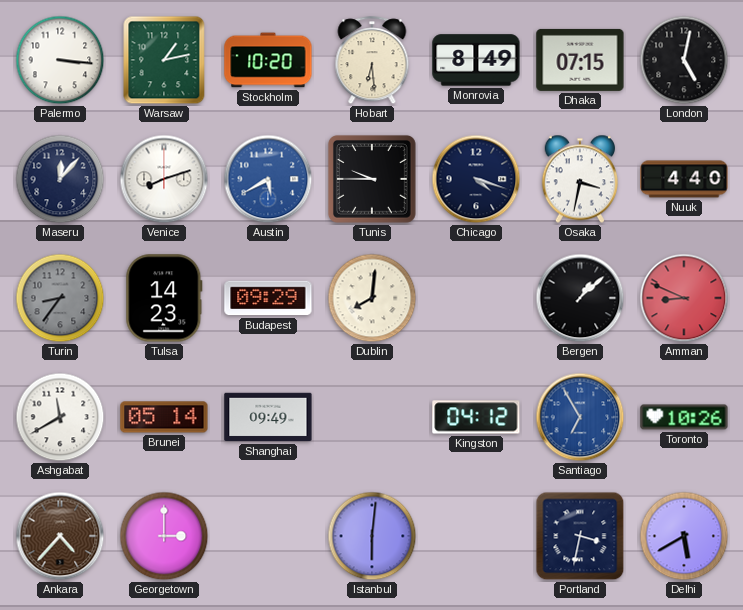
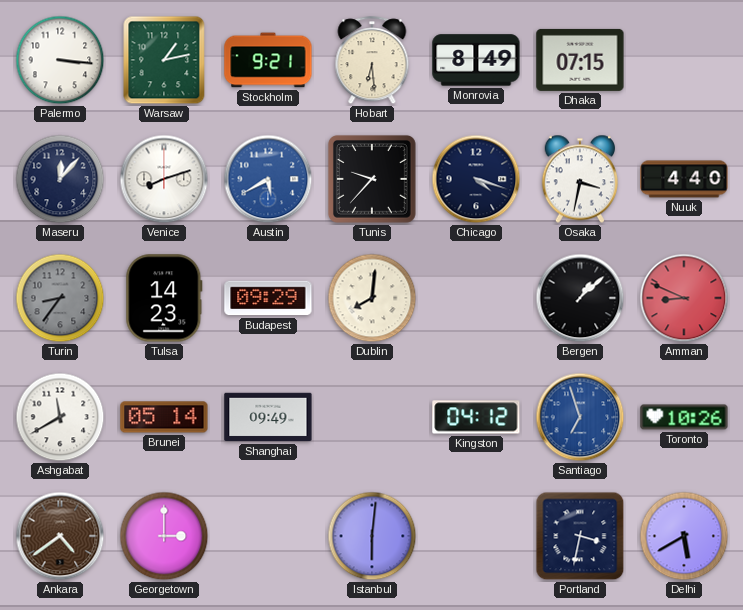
Stockholm: 10:20 -> 9:21 (268, 60)
London: 5:02 -> none (684, 60)
Tunis: 9:45 -> 9:37 (372, 179)
Santiago: 6:55 -> 6:57 (580, 417)
Ankara: 4:37 -> 4:39 (60, 536)
